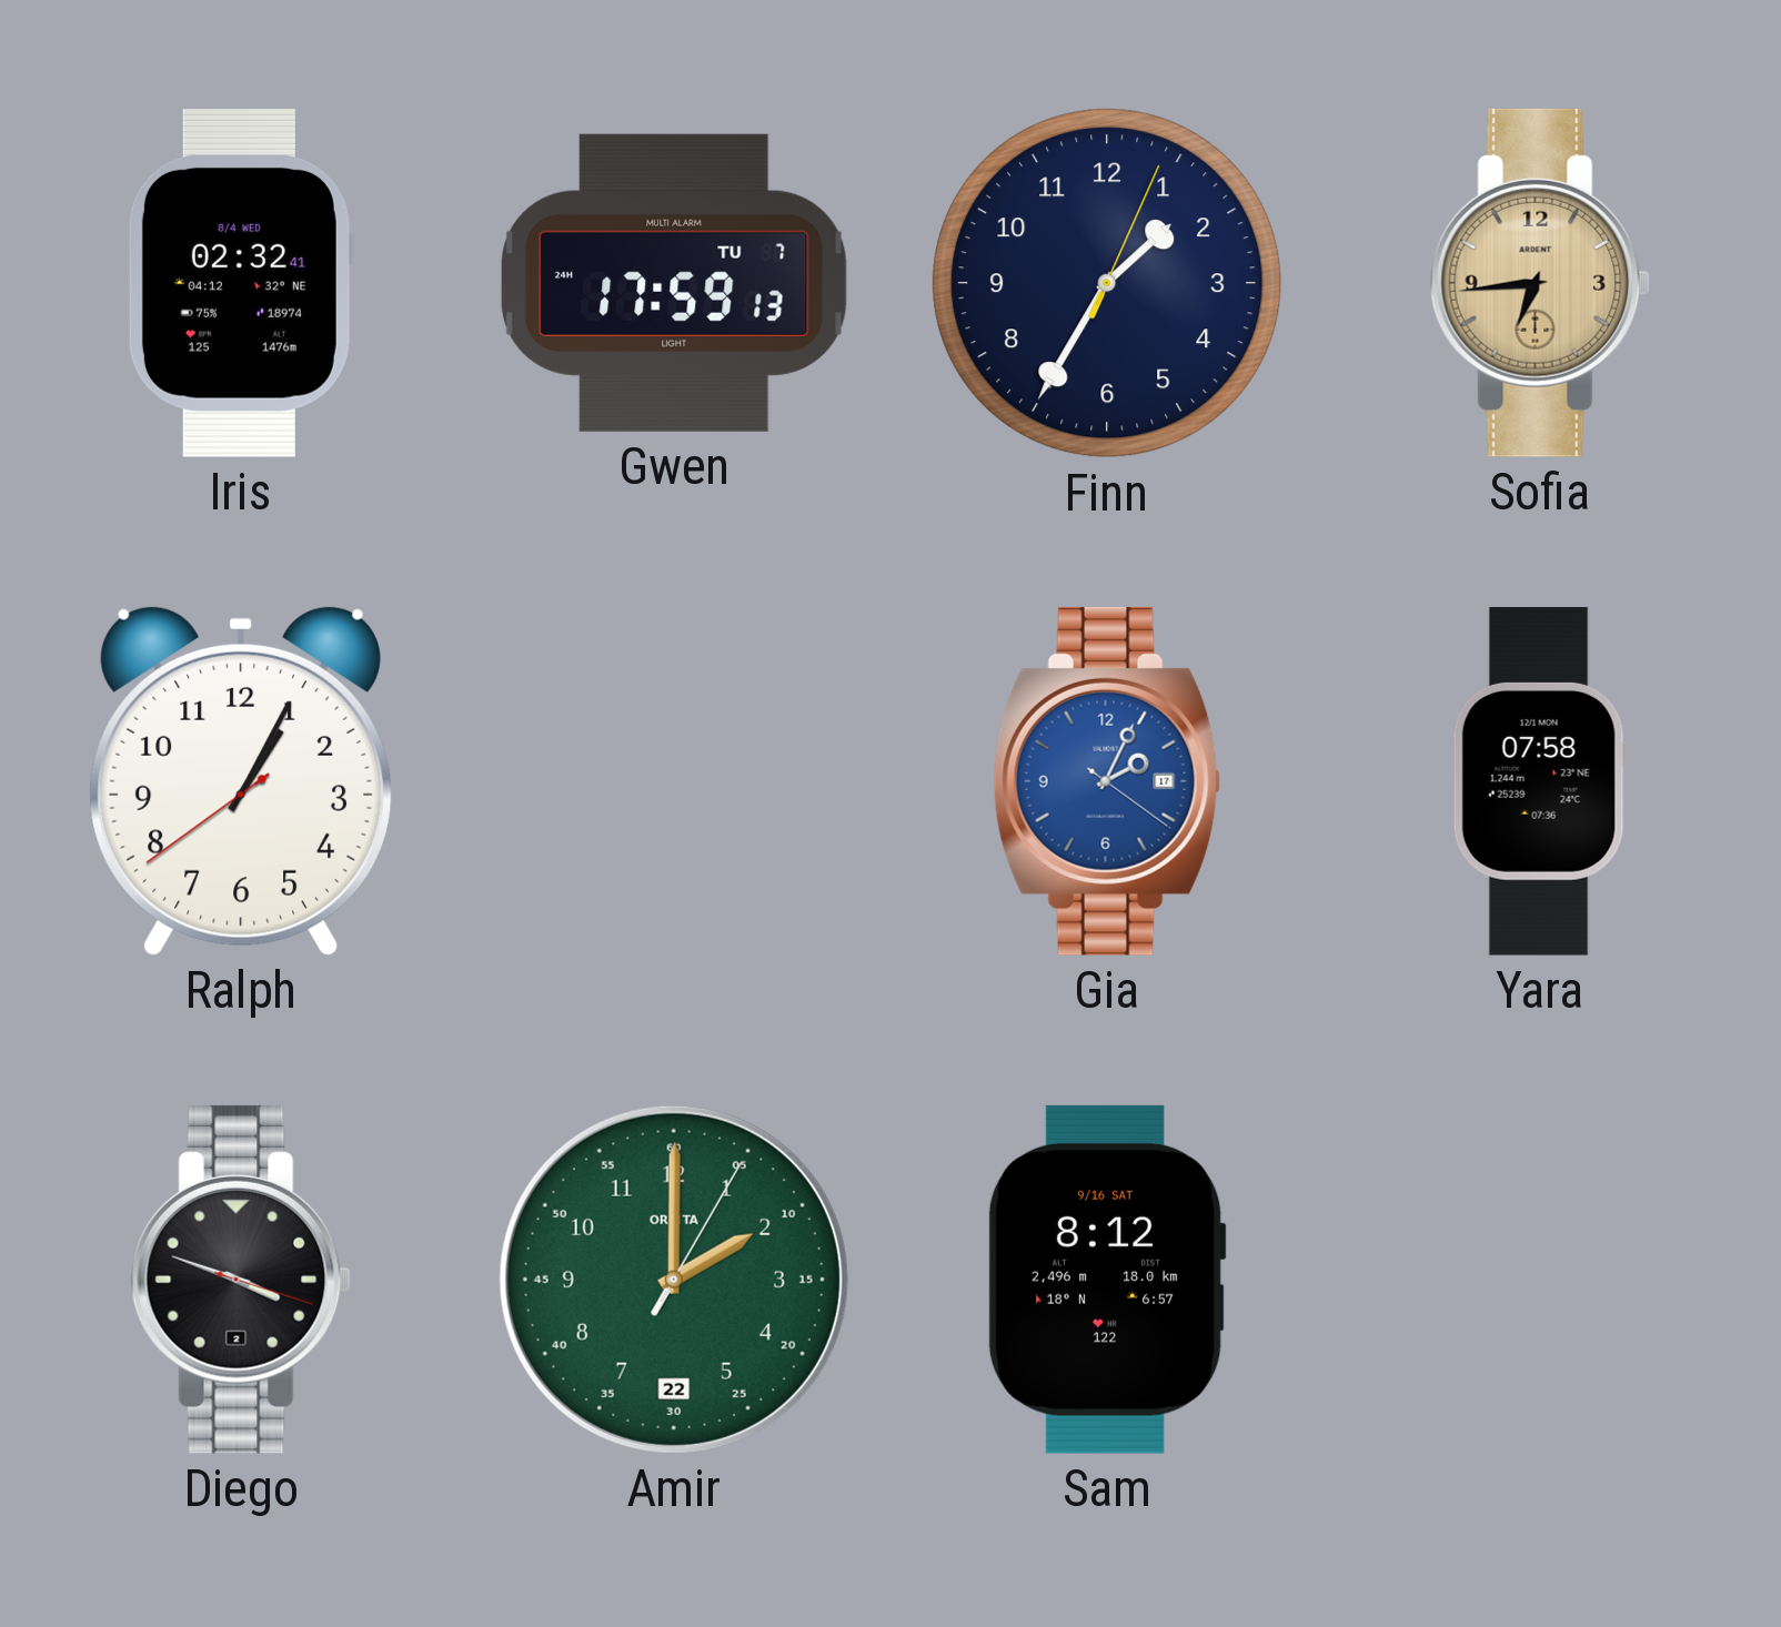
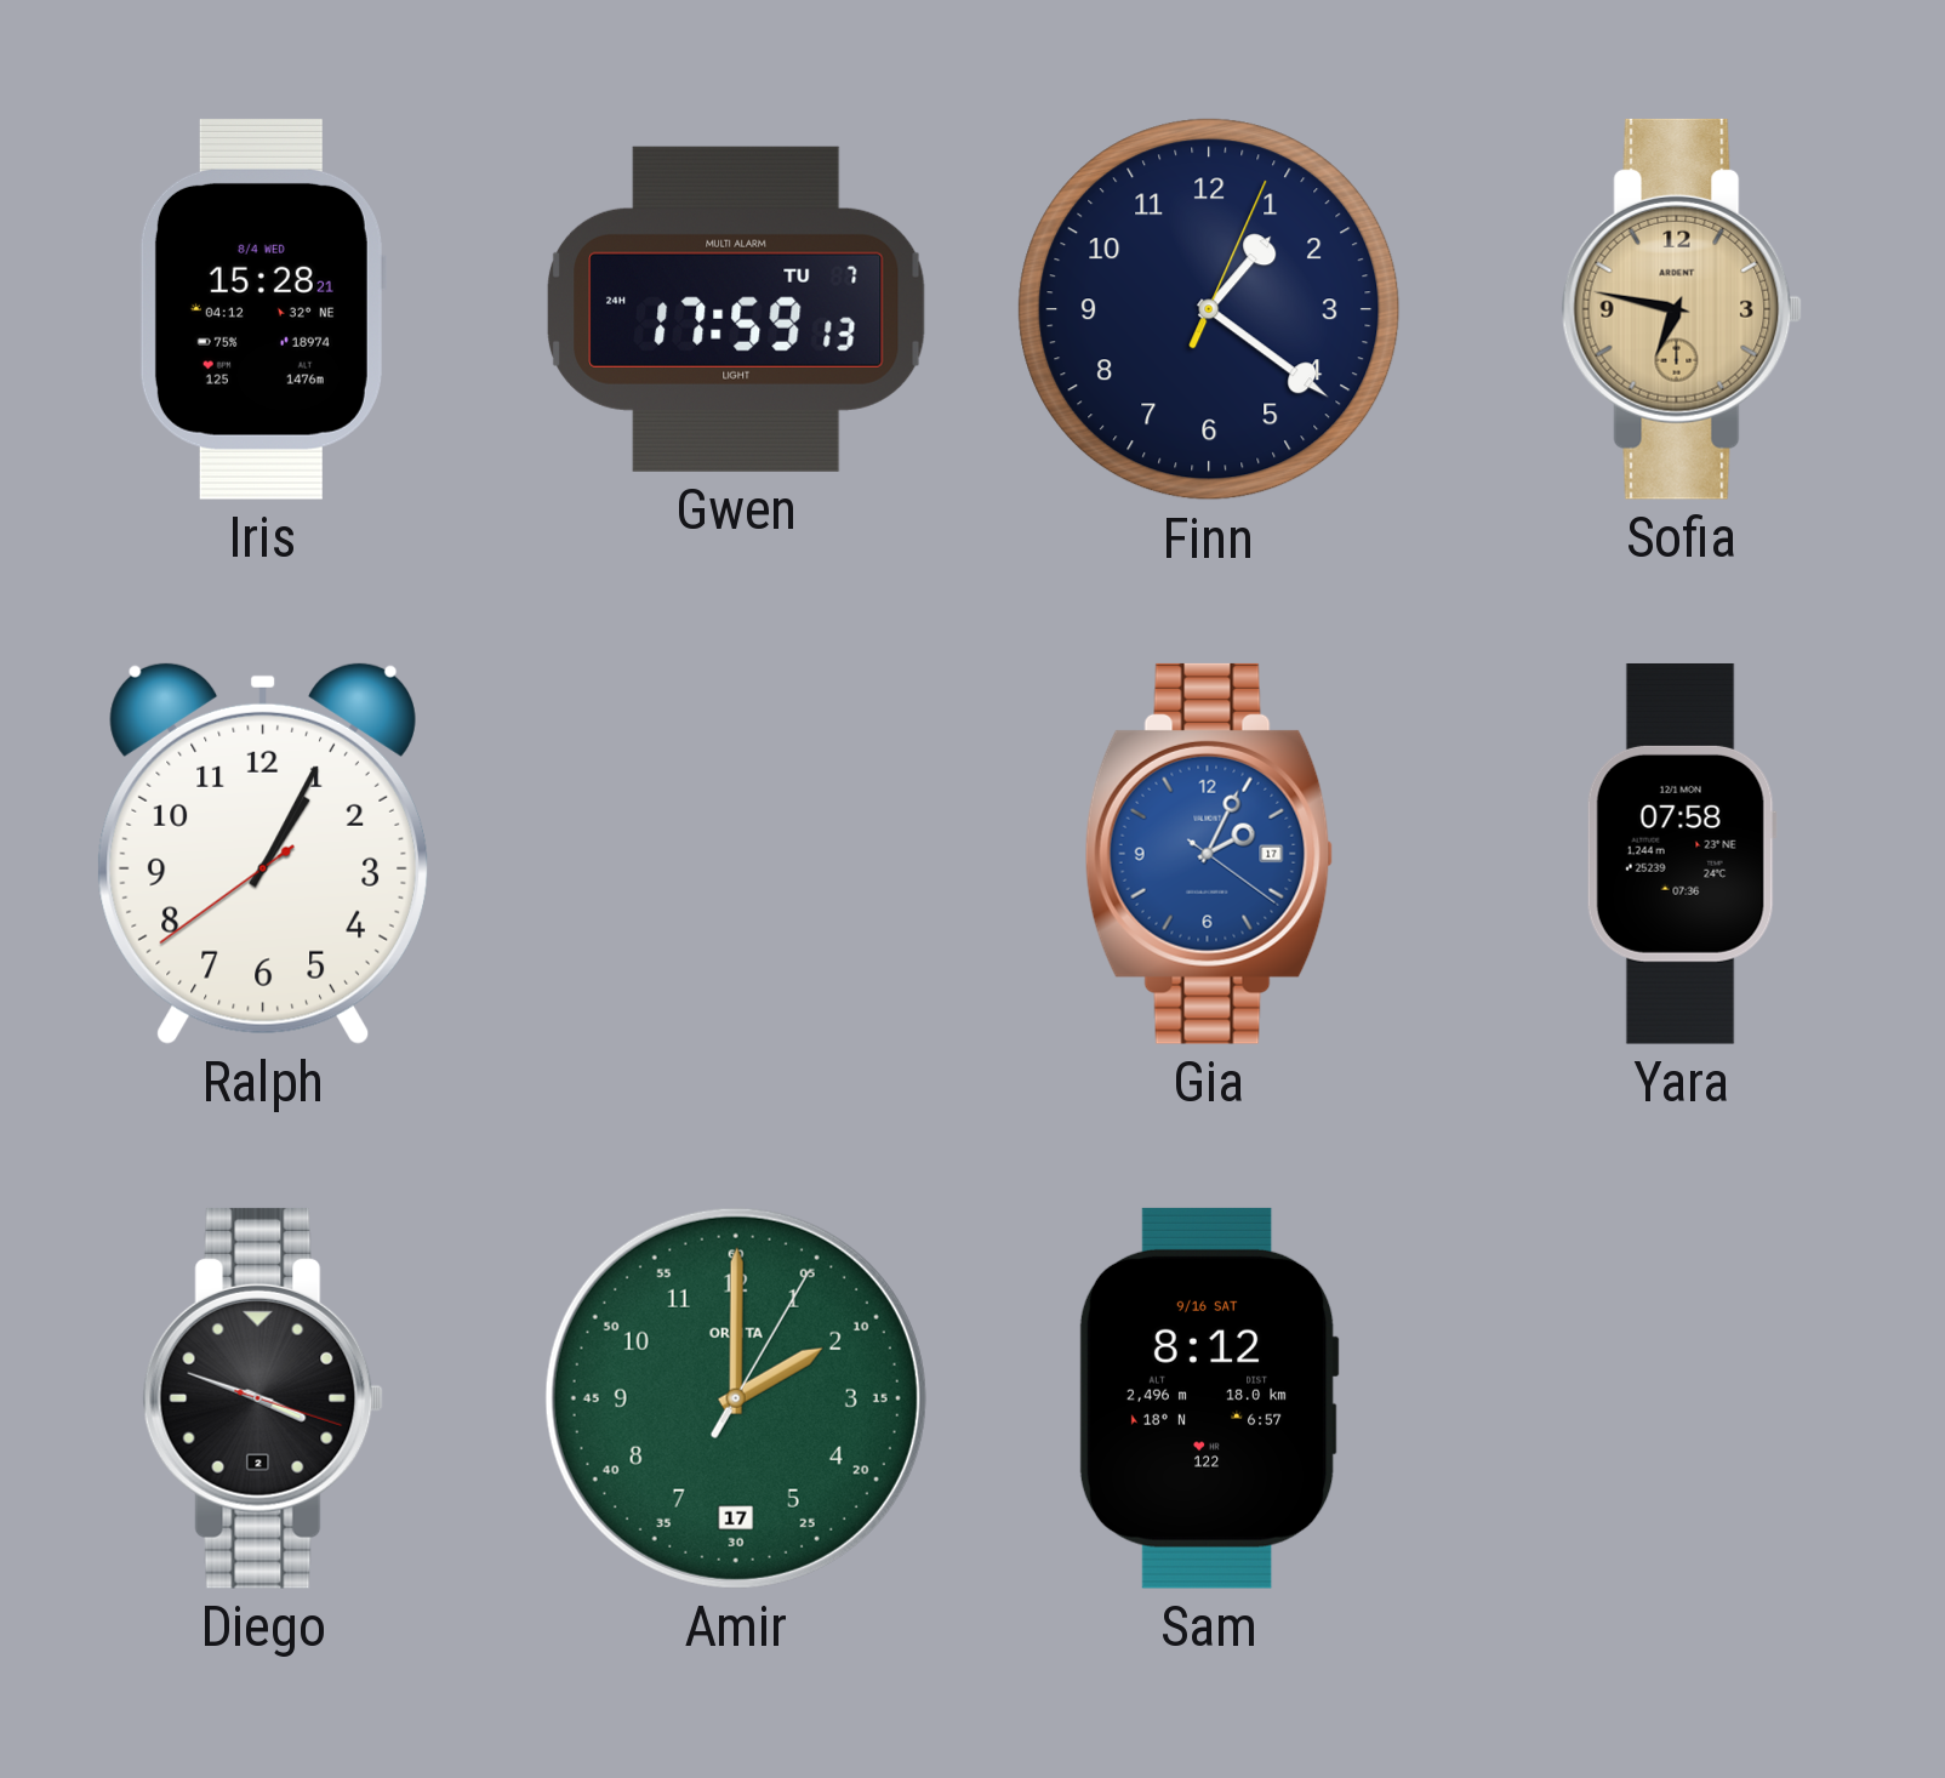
Iris: 02:32 -> 15:28 (262, 309)
Finn: 1:35 -> 1:21 (1209, 309)
Sofia: 6:44 -> 6:47 (1682, 309)
Amir date: 22 -> 17 (736, 1398)
